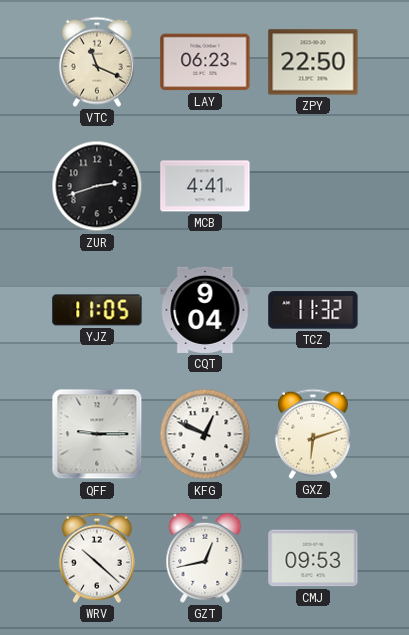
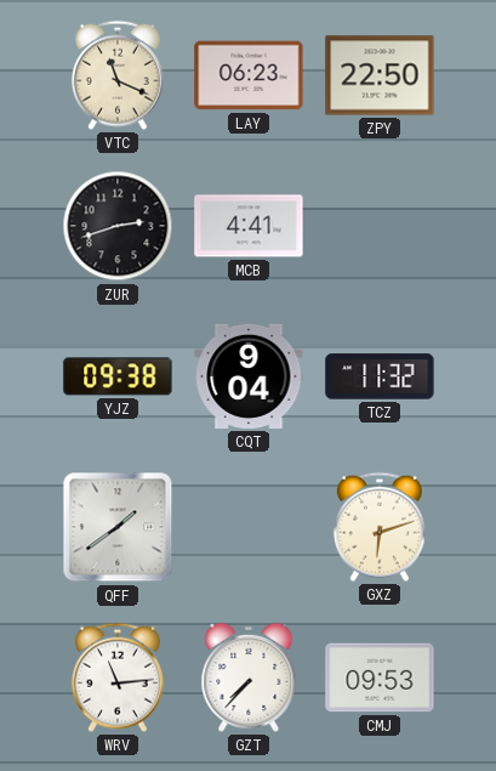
YJZ: 11:05 -> 09:38 (118, 376)
QFF: 9:15 -> 1:39 (118, 527)
KFG: 12:49 -> none (205, 434)
WRV: 10:22 -> 11:14 (118, 678)
GZT: 12:43 -> 7:37 (249, 678)
